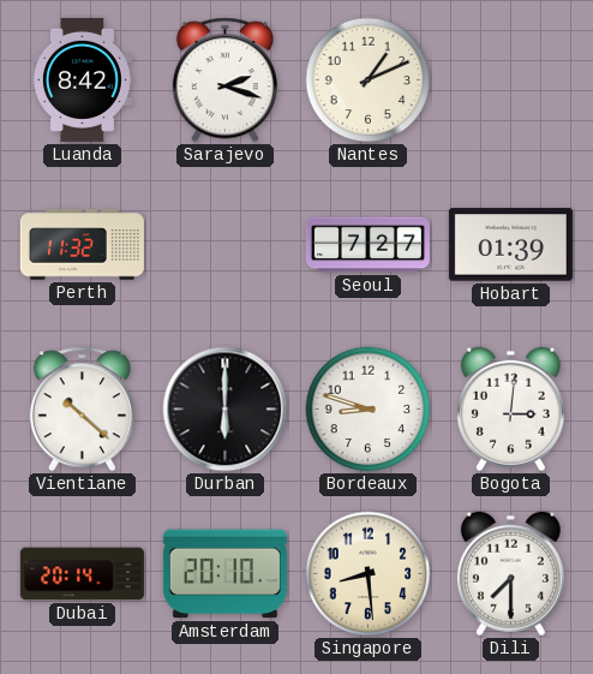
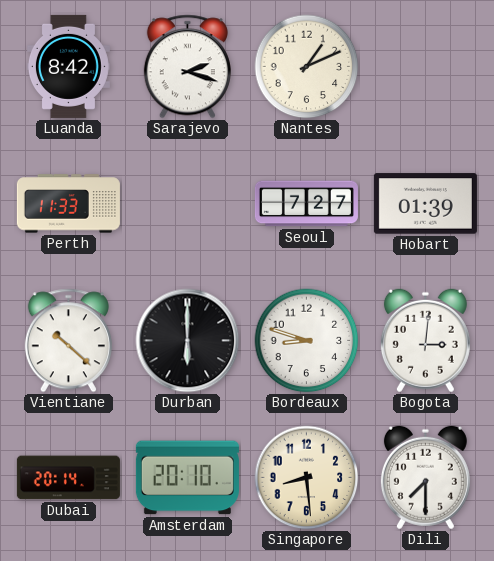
Perth: 11:32 -> 11:33 (68, 204)
